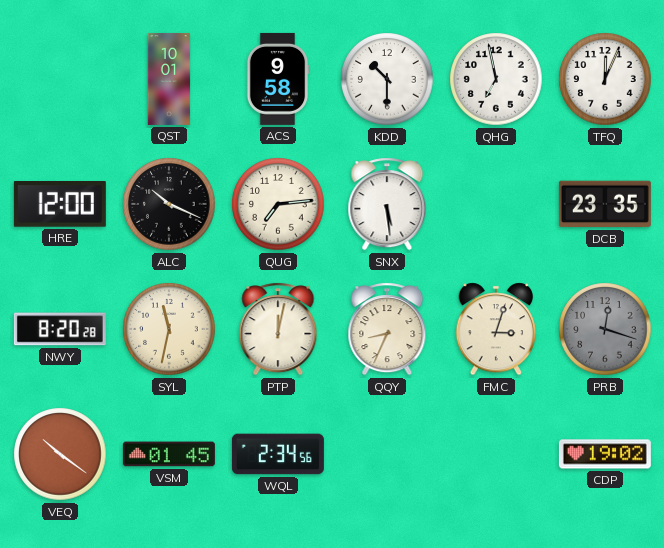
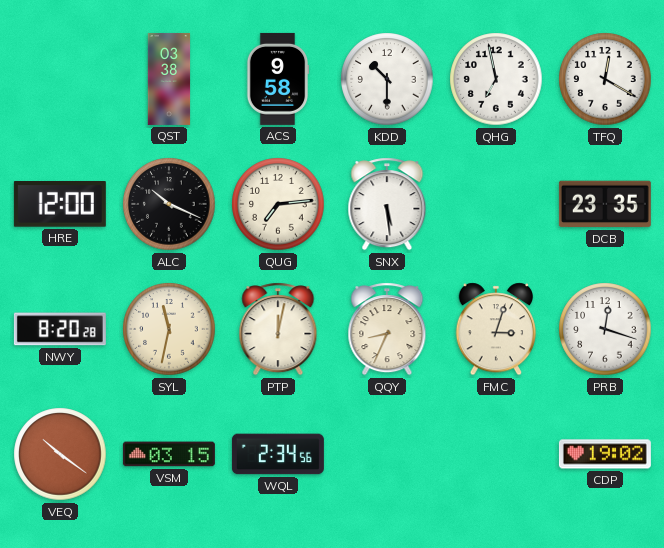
QST: 10:01 -> 03:38 (169, 79)
TFQ: 12:04 -> 12:20 (605, 79)
PRB dial: grey -> white (605, 329)
VSM: 01:45 -> 03:15 (169, 454)
